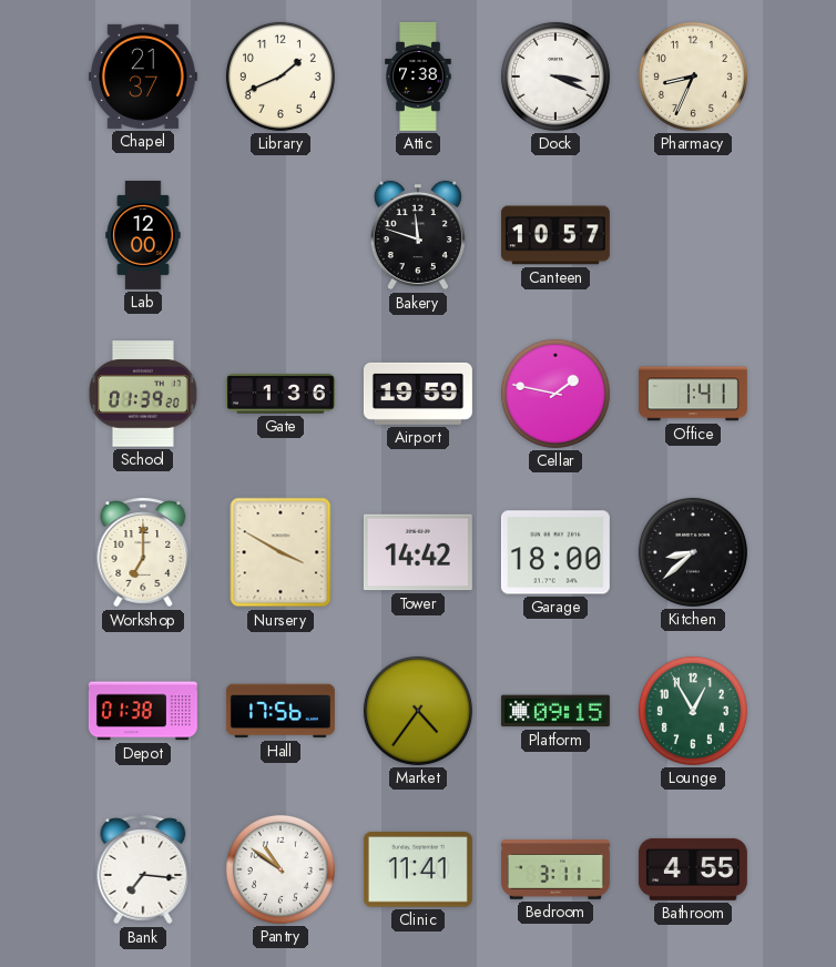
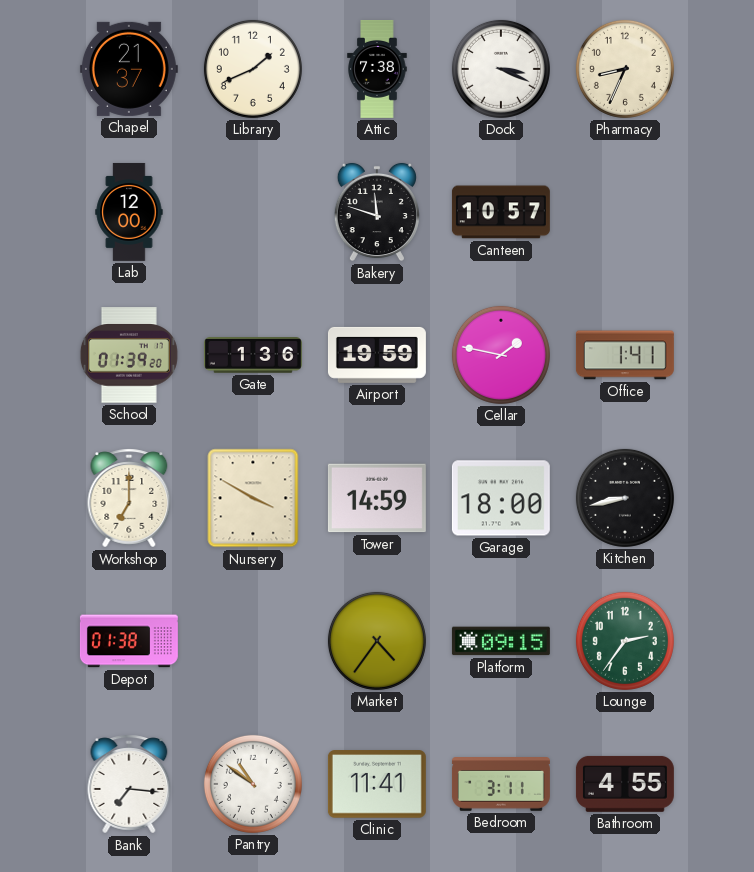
Tower: 14:42 -> 14:59 (377, 498)
Kitchen: 8:38 -> 8:43 (625, 498)
Hall: 17:56 -> none (281, 711)
Lounge: 12:55 -> 2:36 (625, 641)
